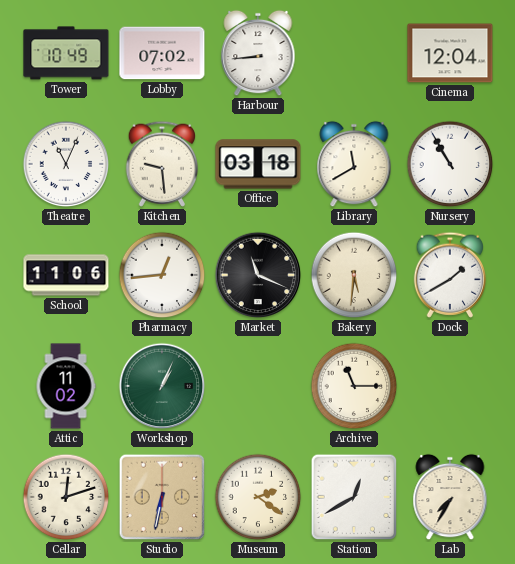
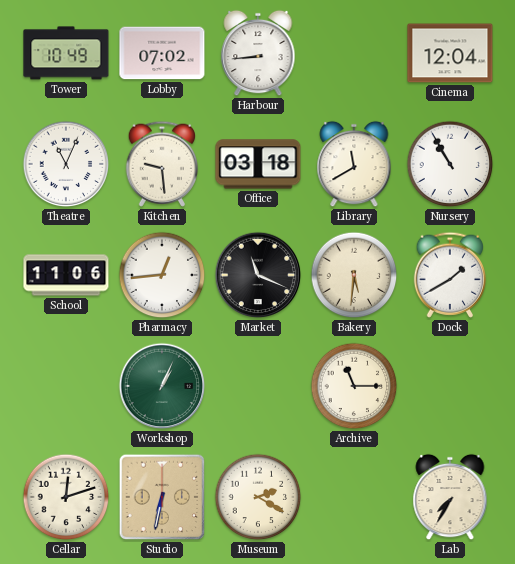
Attic: 11:02 -> none (66, 386)
Museum: 2:21 -> 2:20 (258, 497)
Station: 12:40 -> none (354, 497)
